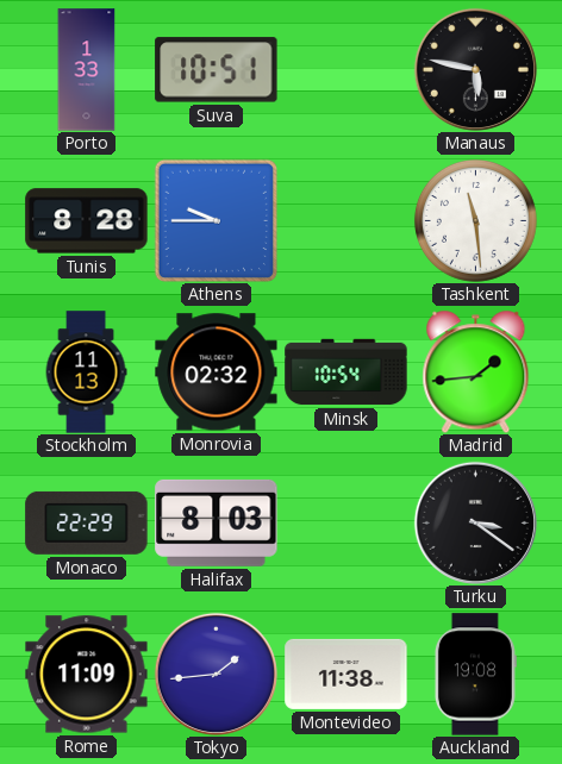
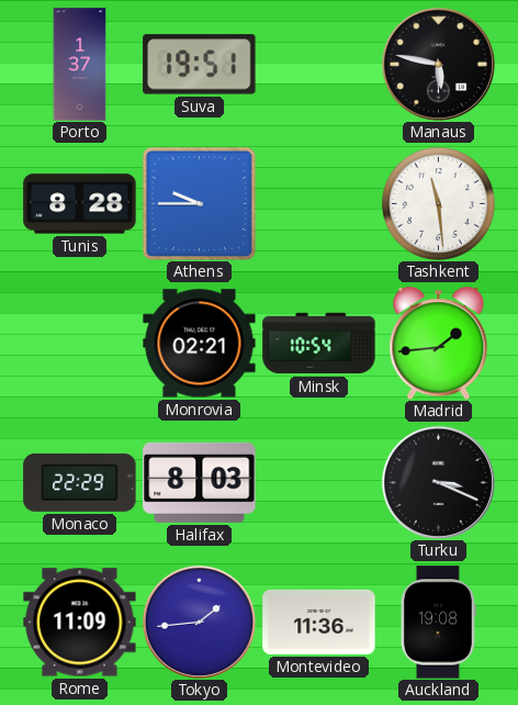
Porto: 1:33 -> 1:37 (80, 65)
Suva: 10:51 -> 19:51 (200, 65)
Stockholm: 11:13 -> none (86, 372)
Monrovia: 02:32 -> 02:21 (200, 344)
Turku: 3:21 -> 3:19 (438, 482)
Montevideo: 11:38 -> 11:36 (319, 622)
